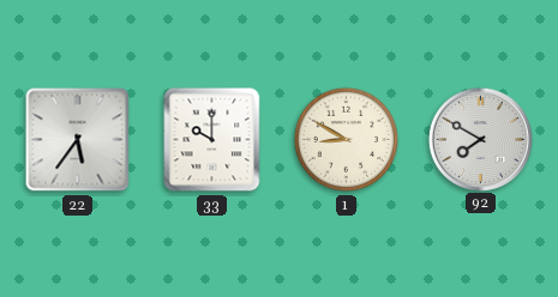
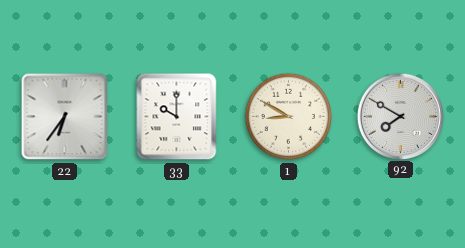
22: 5:36 -> 6:36 (65, 117)
